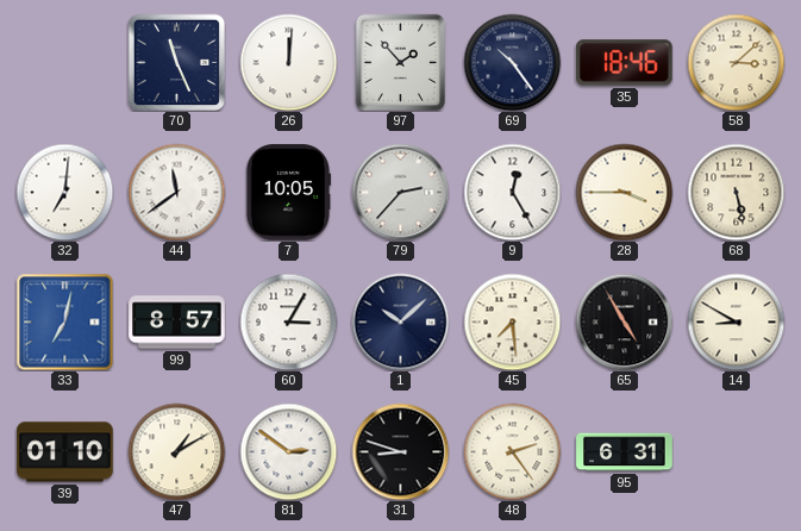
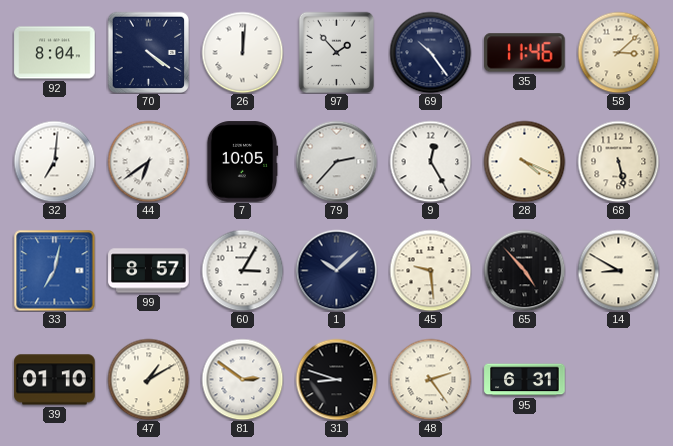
92: none -> 8:04 (55, 53)
70: 11:26 -> 4:21 (148, 52)
35: 18:46 -> 11:46 (525, 53)
44: 11:39 -> 6:39 (148, 161)
28: 3:45 -> 4:19 (524, 161)
45: 7:29 -> 9:29 (430, 270)
65: 4:55 -> 4:53 (524, 270)
